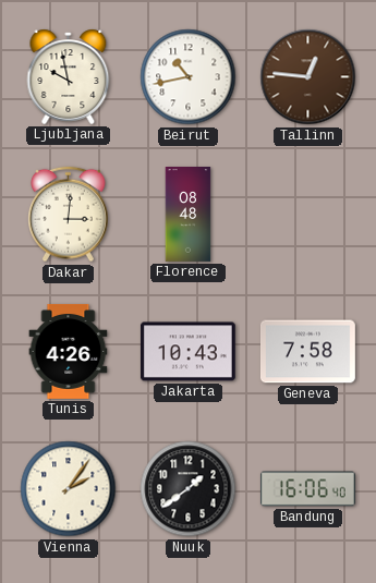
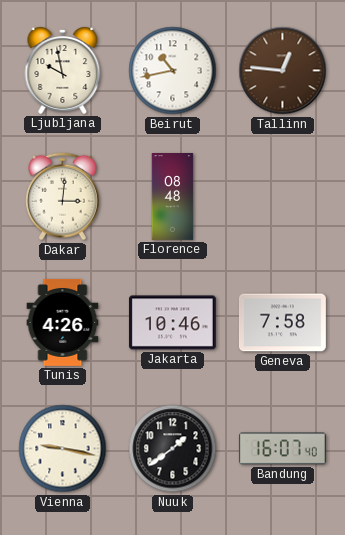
Jakarta: 10:43 -> 10:46 (172, 323)
Vienna: 2:06 -> 9:17 (63, 449)
Bandung: 16:06 -> 16:07 (282, 449)
